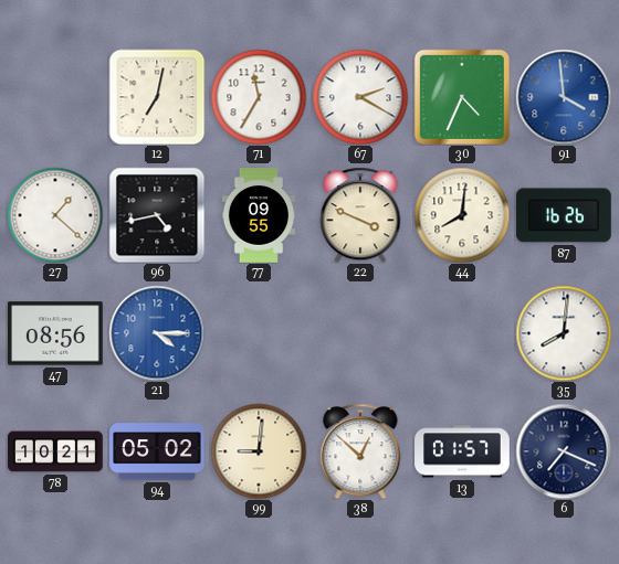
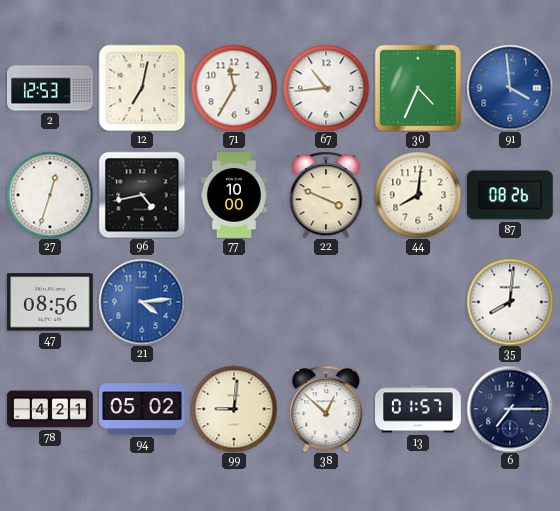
2: none -> 12:53 (50, 88)
67: 2:20 -> 10:44 (326, 88)
27: 1:22 -> 12:33 (50, 195)
77: 09:55 -> 10:00 (234, 195)
87: 16:26 -> 08:26 (511, 195)
21: 4:15 -> 4:14 (142, 302)
78: 10:21 -> 4:21 (50, 409)
6: 7:19 -> 7:15 (510, 409)
